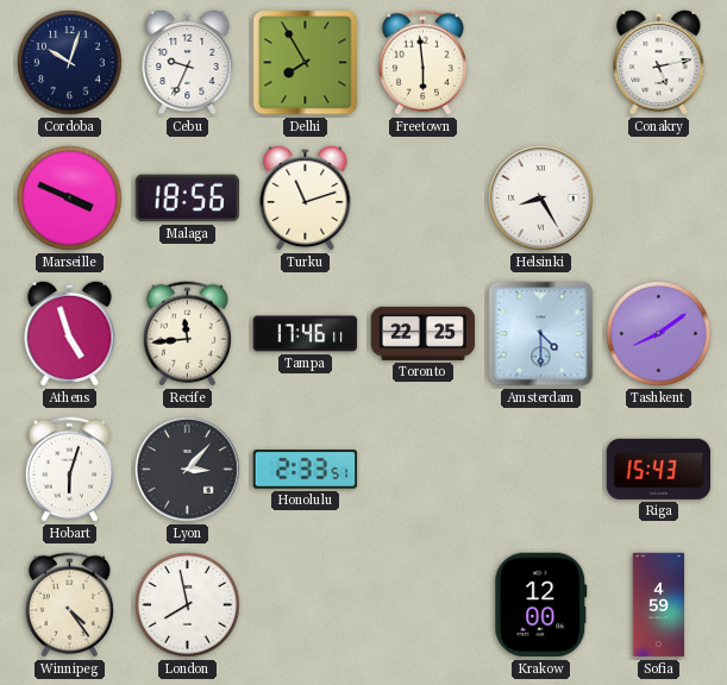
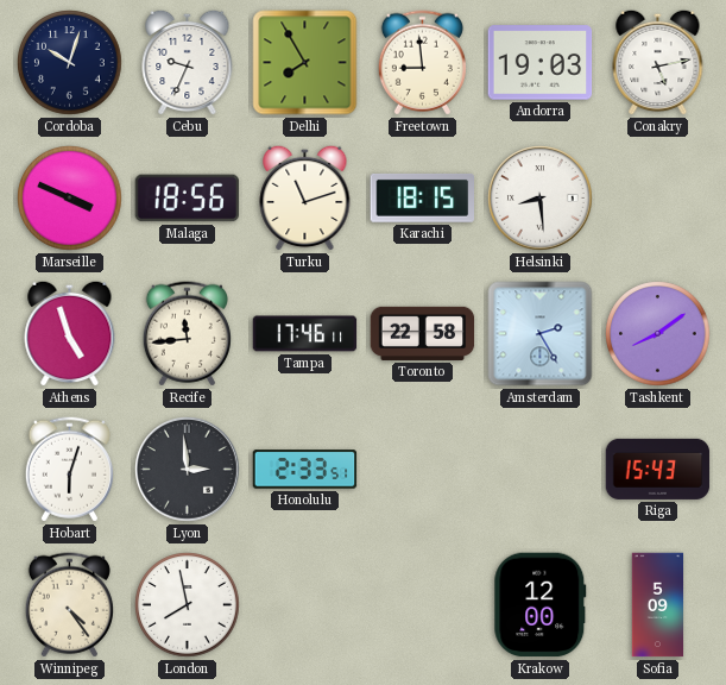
Freetown: 5:59 -> 8:59 (422, 63)
Andorra: none -> 19:03 (541, 63)
Karachi: none -> 18:15 (423, 197)
Helsinki: 8:25 -> 8:29 (541, 199)
Toronto: 22:25 -> 22:58 (423, 333)
Amsterdam: 4:30 -> 2:25 (541, 334)
Lyon: 3:07 -> 2:59 (188, 470)
Sofia: 4:59 -> 5:09 (658, 605)
